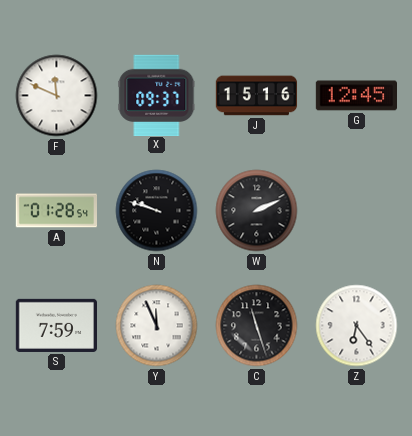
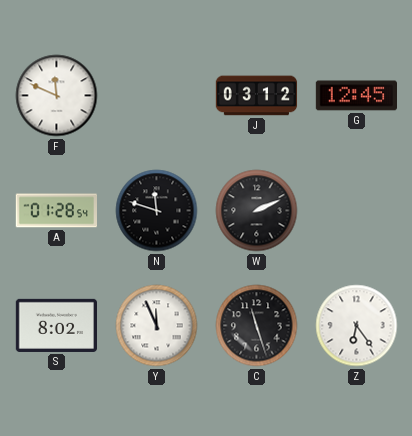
X: 09:37 -> none (157, 95)
J: 15:16 -> 03:12 (257, 96)
N: 9:48 -> 11:48 (157, 211)
S: 7:59 -> 8:02 (57, 325)
